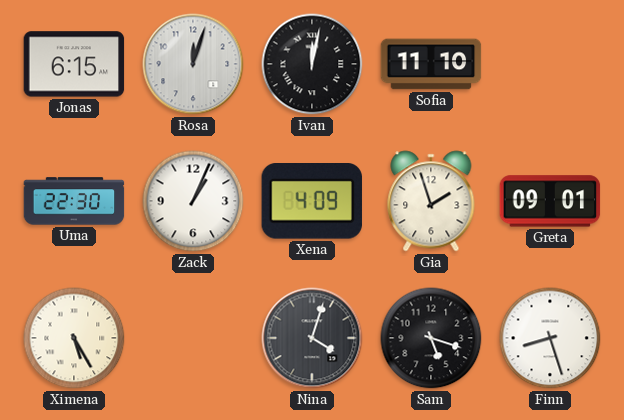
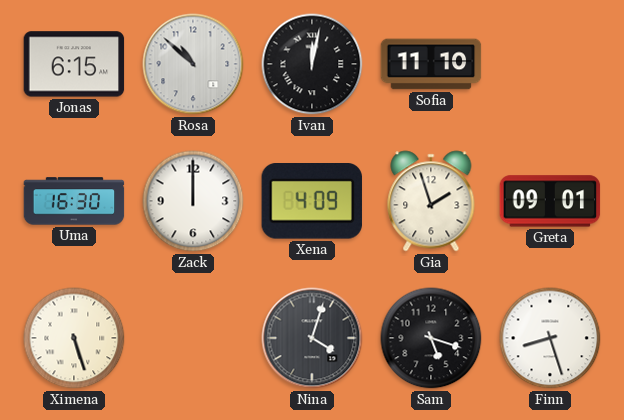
Rosa: 12:03 -> 10:52 (193, 64)
Uma: 22:30 -> 16:30 (74, 201)
Zack: 1:04 -> 12:00 (193, 201)
Ximena: 5:25 -> 5:27 (74, 338)
